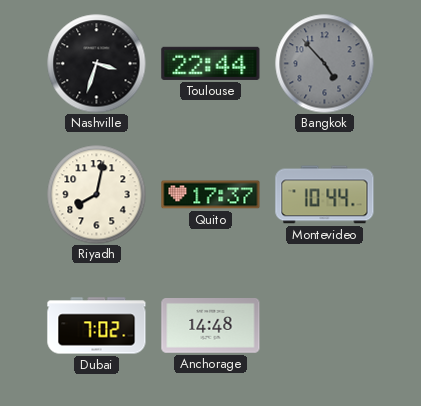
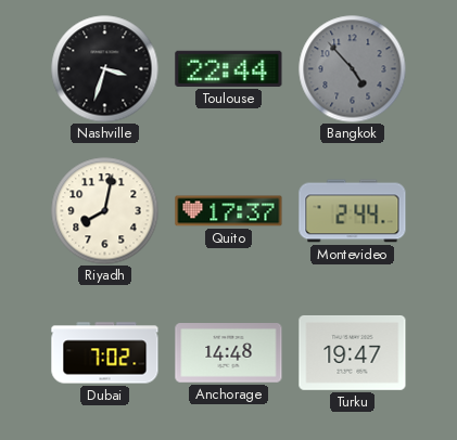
Montevideo: 10:44 -> 2:44 (353, 211)
Turku: none -> 19:47 (353, 352)
